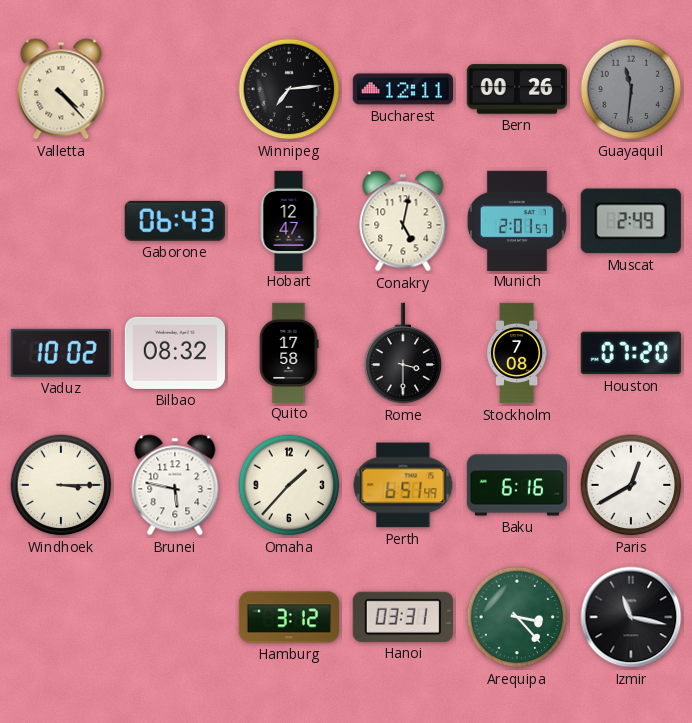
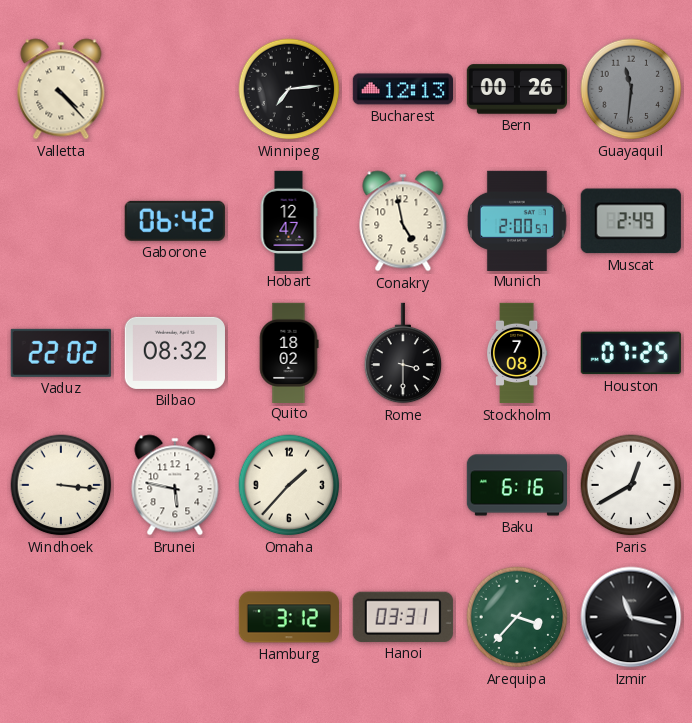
Bucharest: 12:11 -> 12:13 (402, 89)
Gaborone: 06:43 -> 06:42 (175, 221)
Conakry: 5:02 -> 4:58 (403, 221)
Munich: 2:01 -> 2:00 (517, 220)
Vaduz: 10:02 -> 22:02 (61, 353)
Quito: 17:58 -> 18:02 (289, 352)
Houston: 07:20 -> 07:25 (631, 353)
Windhoek: 3:15 -> 3:16 (61, 485)
Perth: 6:51 -> none (403, 485)
Arequipa: 3:23 -> 3:37 (517, 617)
